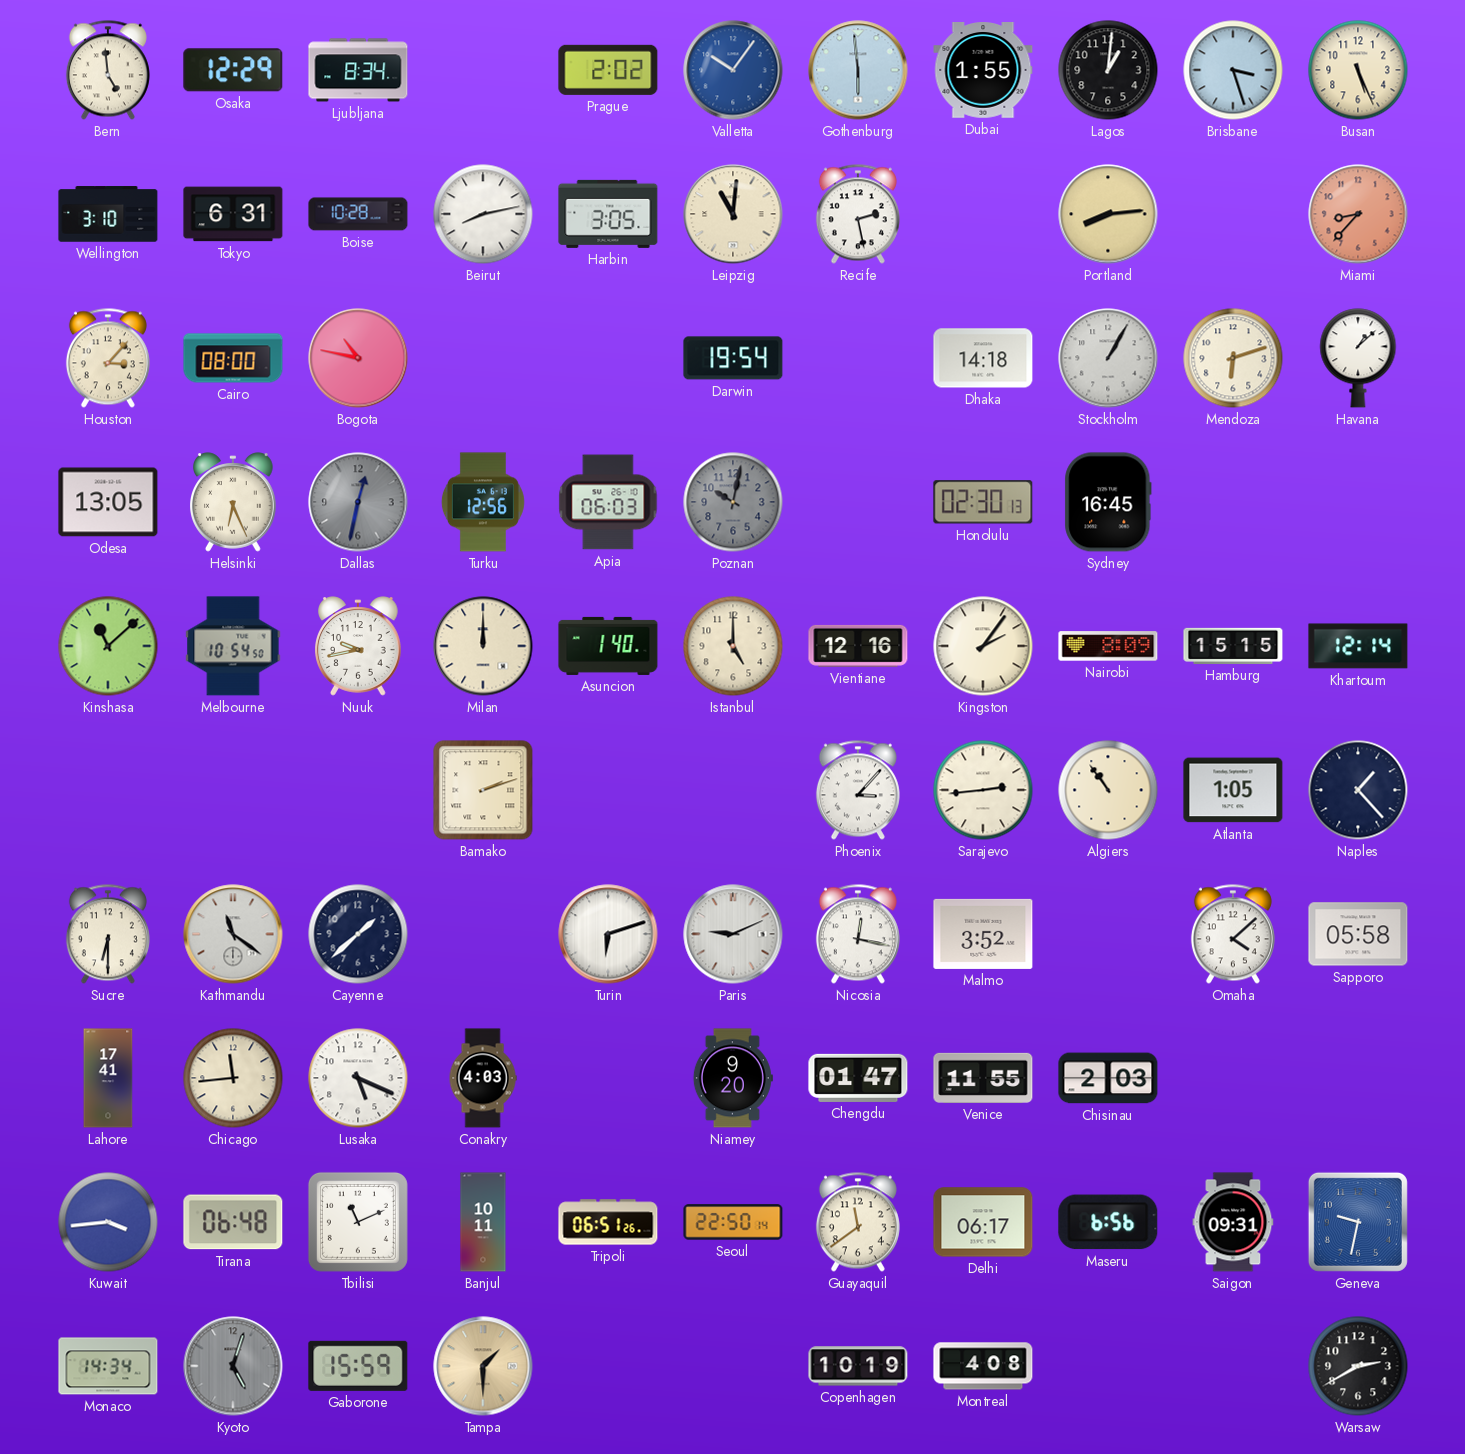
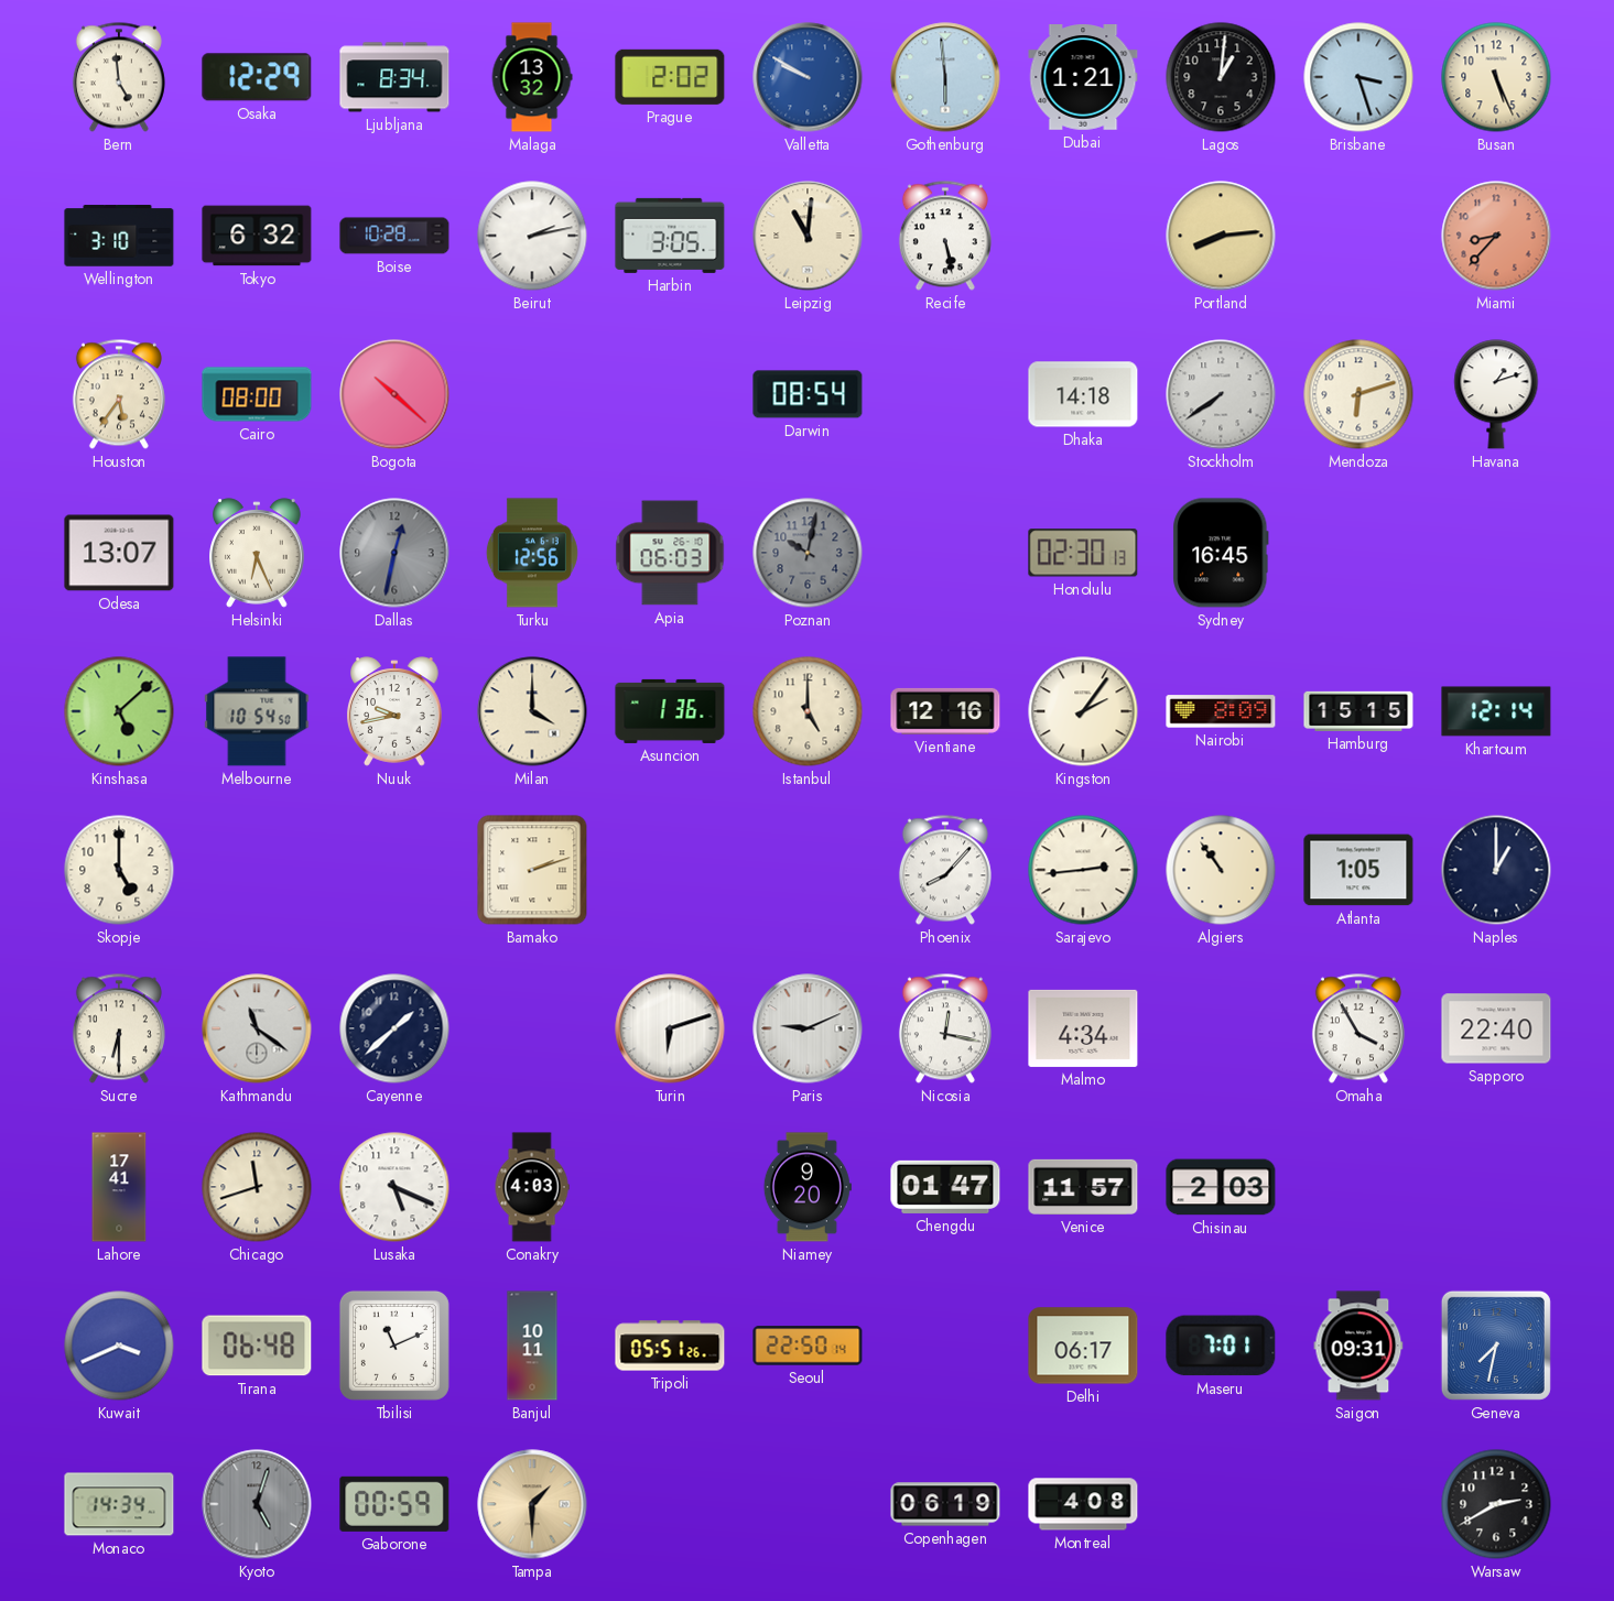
Malaga: none -> 13:32 (532, 77)
Valletta: 10:06 -> 9:50 (808, 77)
Dubai: 1:55 -> 1:21 (1083, 78)
Tokyo: 6:31 -> 6:32 (257, 236)
Beirut: 8:13 -> 2:13 (532, 236)
Recife: 2:28 -> 5:28 (945, 236)
Houston: 3:07 -> 5:36 (119, 394)
Bogota: 10:47 -> 10:22 (394, 394)
Darwin: 19:54 -> 08:54 (808, 394)
Stockholm: 1:05 -> 7:39 (1221, 394)
Havana: 1:08 -> 1:12 (1496, 394)
Odesa: 13:05 -> 13:07 (119, 553)
Kinshasa: 11:08 -> 5:08 (119, 711)
Milan: 12:00 -> 4:00 (532, 711)
Asuncion: 1:40 -> 1:36 (670, 711)
Skopje: none -> 5:00 (119, 870)
Phoenix: 3:07 -> 8:07 (945, 870)
Naples: 1:23 -> 1:00 (1496, 870)
Malmo: 3:52 -> 4:34 (1083, 1028)
Omaha: 4:08 -> 3:55 (1358, 1028)
Sapporo: 05:58 -> 22:40 (1496, 1028)
Chicago: 11:44 -> 11:42 (257, 1187)
Venice: 11:55 -> 11:57 (1083, 1187)
Kuwait: 3:44 -> 3:41 (119, 1346)
Tripoli: 06:51 -> 05:51 (670, 1346)
Guayaquil: 11:39 -> none (858, 1222)
Maseru: 6:56 -> 7:01 (1221, 1346)
Geneva: 9:32 -> 7:32 (1496, 1346)
Gaborone: 15:59 -> 00:59 (394, 1504)
Copenhagen: 10:19 -> 06:19 (945, 1504)
